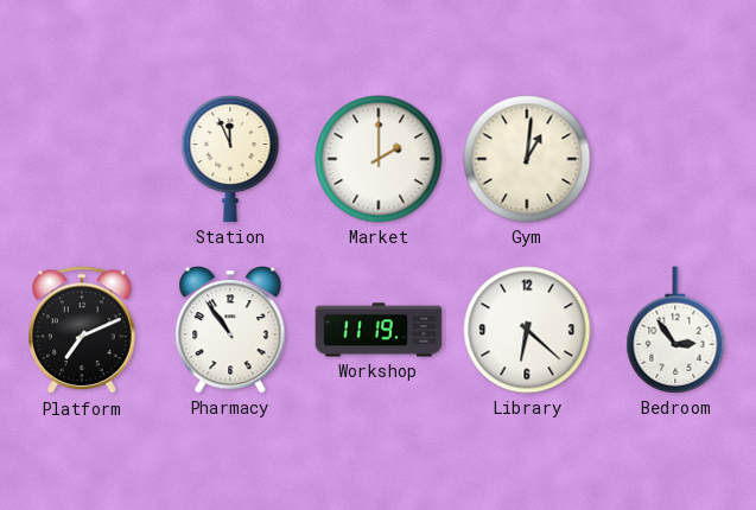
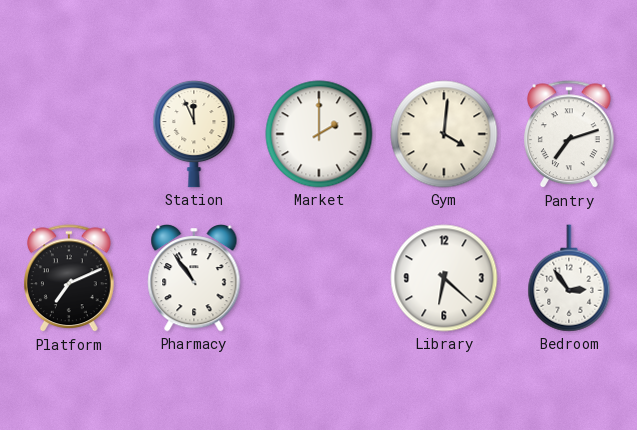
Gym: 1:01 -> 4:01 (444, 134)
Pantry: none -> 7:12 (570, 135)
Workshop: 11:19 -> none (379, 330)
